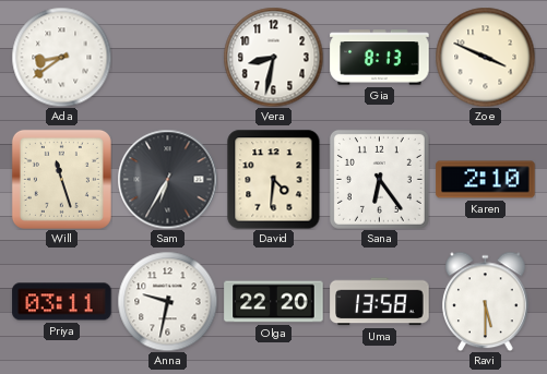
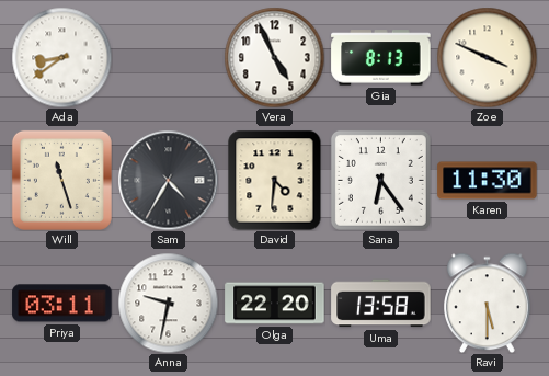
Vera: 8:32 -> 4:56 (274, 57)
Sam: 6:35 -> 4:35 (168, 180)
Karen: 2:10 -> 11:30 (488, 181)
